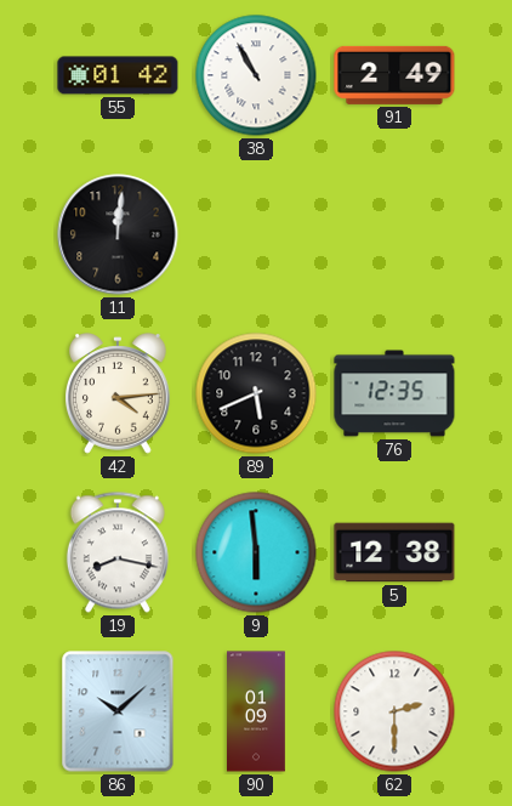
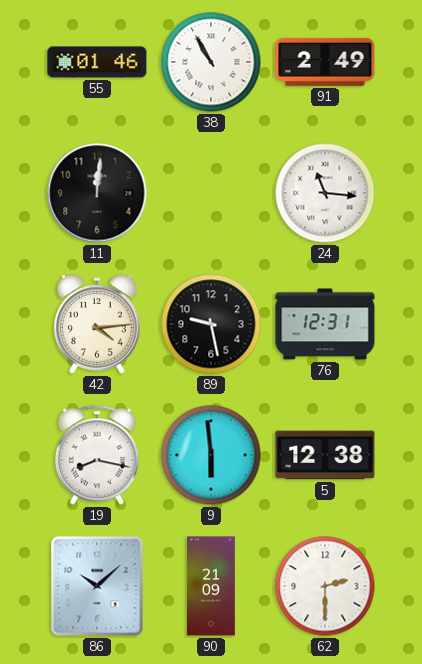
55: 01:42 -> 01:46 (97, 62)
24: none -> 11:16 (325, 193)
89: 5:41 -> 9:28 (211, 324)
76: 12:35 -> 12:31 (325, 324)
90: 01:09 -> 21:09 (212, 586)
